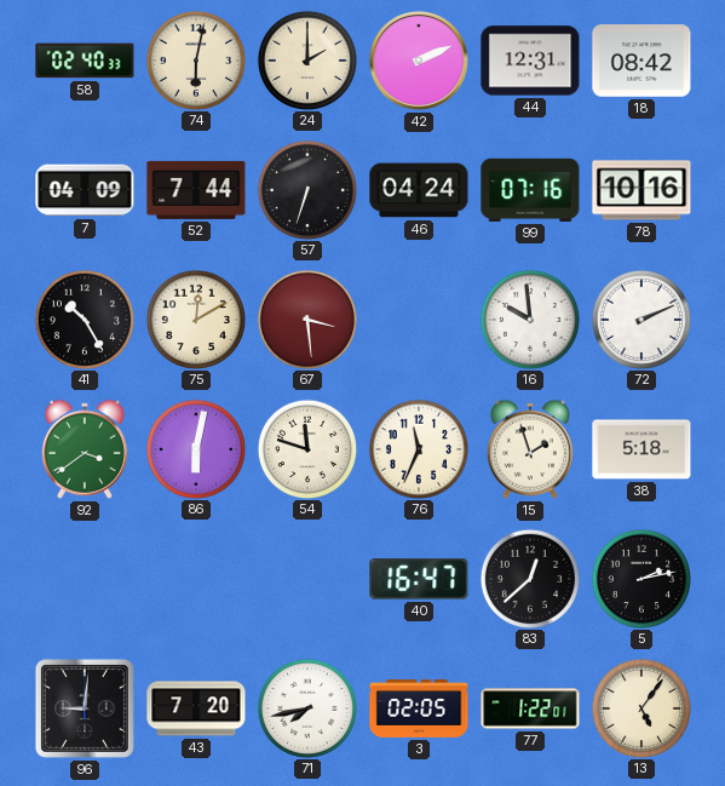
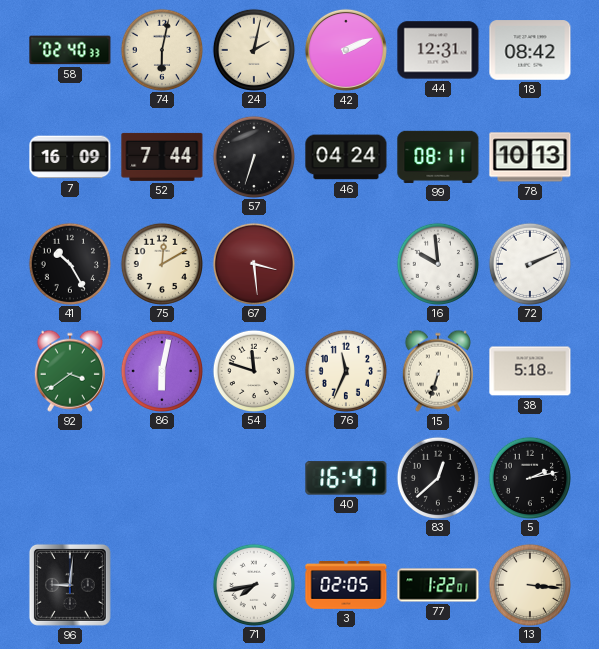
24: 2:00 -> 2:02 (253, 49)
7: 04:09 -> 16:09 (70, 157)
99: 07:16 -> 08:11 (438, 157)
78: 10:16 -> 10:13 (530, 157)
15: 1:57 -> 6:33 (438, 371)
43: 7:20 -> none (196, 708)
13: 5:06 -> 3:16 (529, 584)
